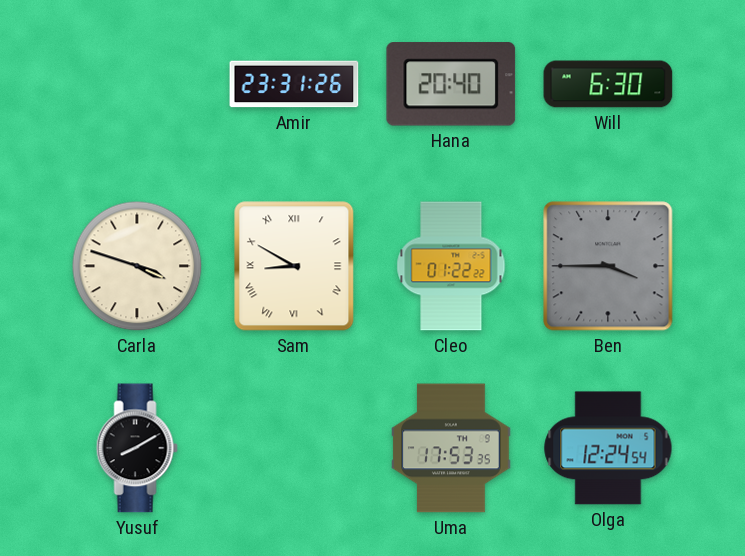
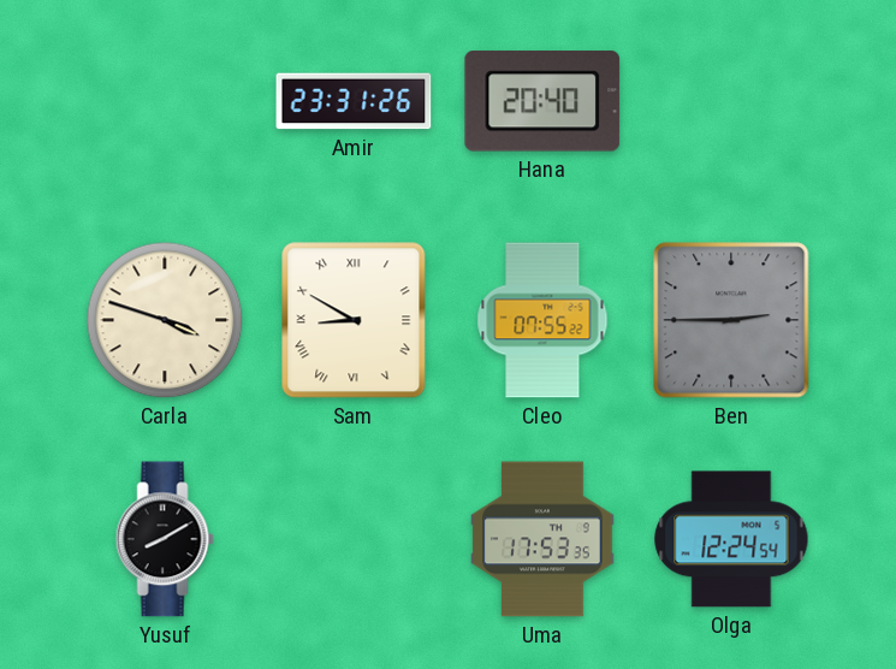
Will: 6:30 -> none (608, 84)
Cleo: 01:22 -> 07:55 (542, 320)
Ben: 3:45 -> 2:45 (731, 320)
